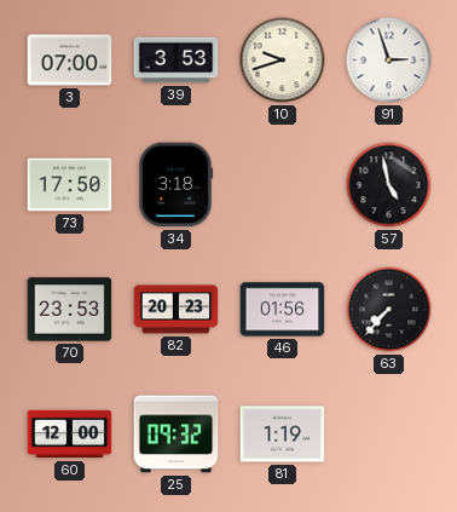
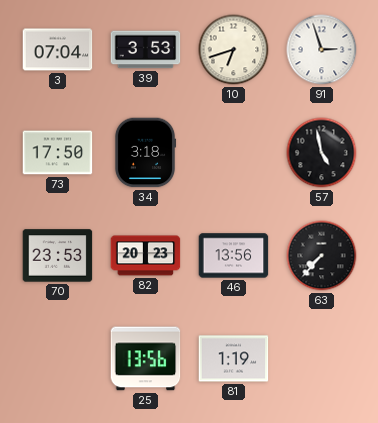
3: 07:00 -> 07:04 (58, 50)
10: 9:42 -> 6:42 (234, 50)
46: 01:56 -> 13:56 (234, 256)
60: 12:00 -> none (70, 435)
25: 09:32 -> 13:56 (146, 359)
